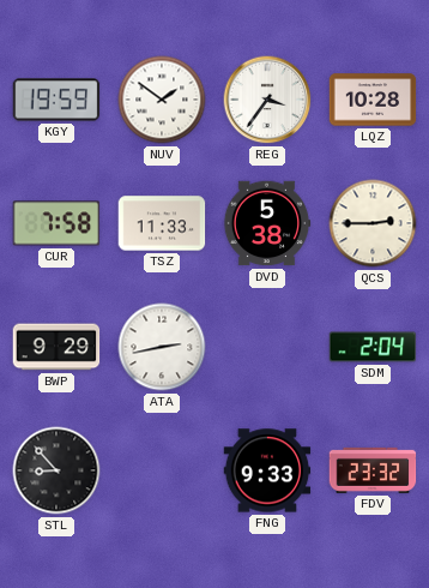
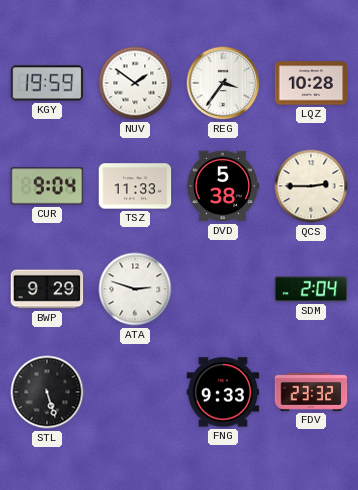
CUR: 7:58 -> 9:04 (47, 186)
ATA: 2:43 -> 2:48 (135, 289)
STL: 8:53 -> 5:27 (47, 392)
